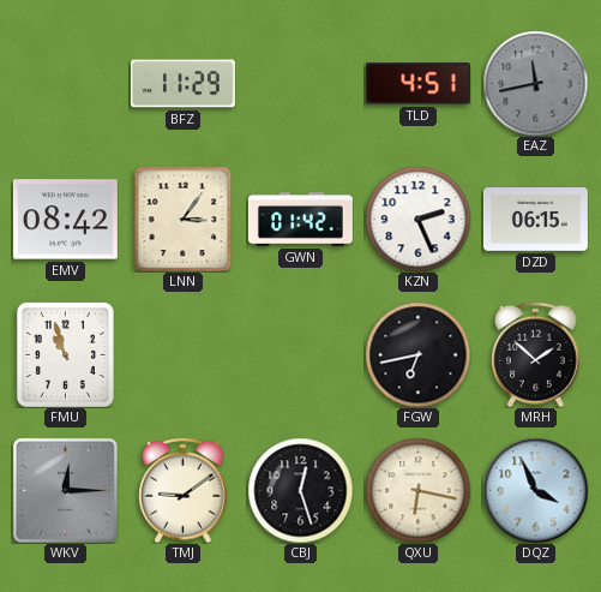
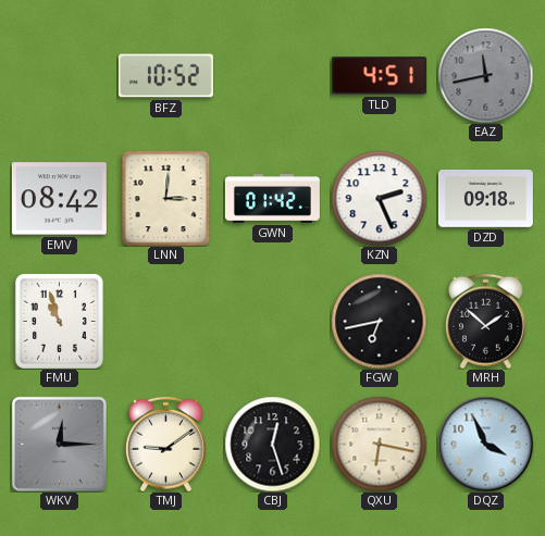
BFZ: 11:29 -> 10:52 (165, 76)
LNN: 3:06 -> 3:01 (166, 198)
DZD: 06:15 -> 09:18 (485, 199)
